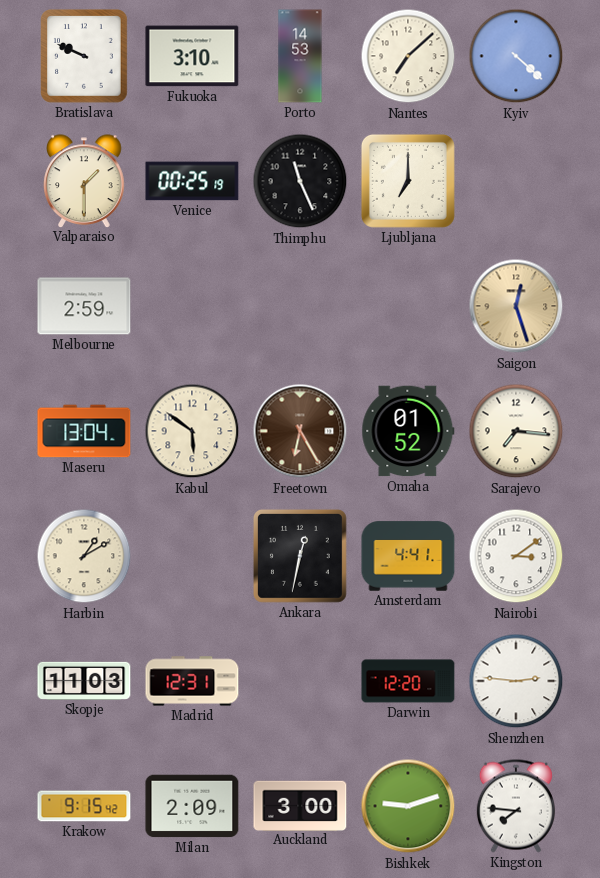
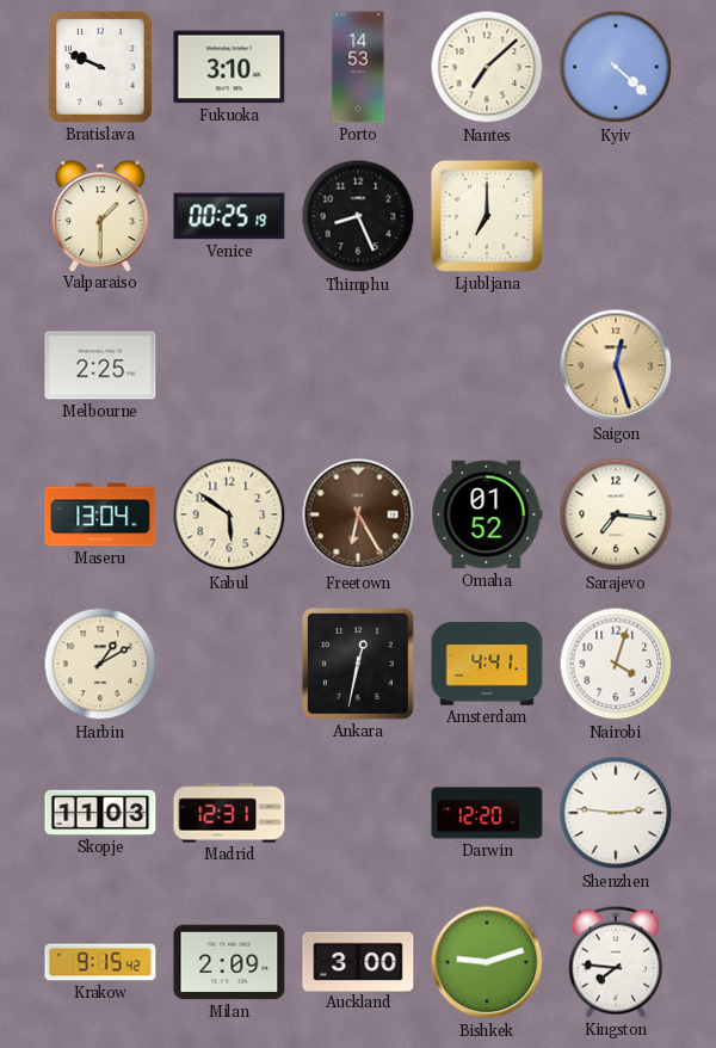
Thimphu: 11:26 -> 8:26 (358, 216)
Melbourne: 2:59 -> 2:25 (100, 365)
Nairobi: 3:09 -> 4:03 (616, 664)
